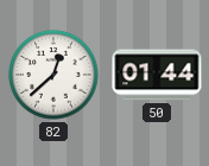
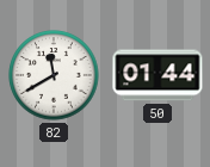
82: 12:38 -> 11:40 (54, 75)
